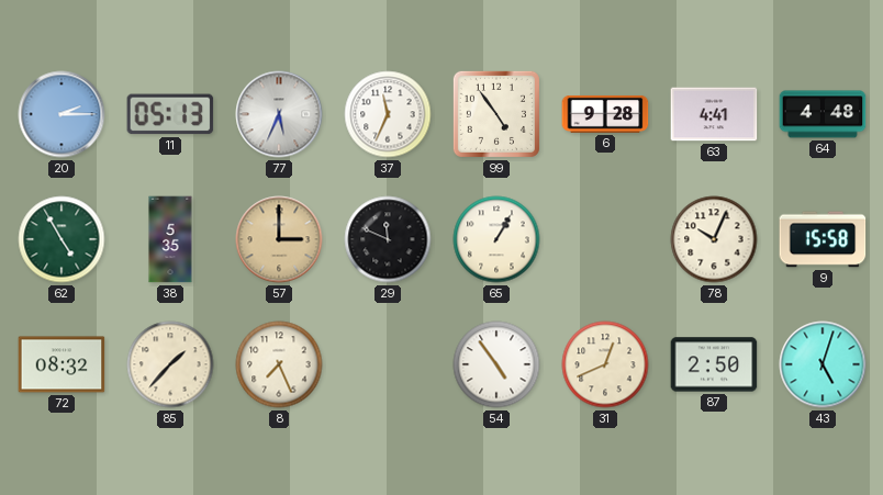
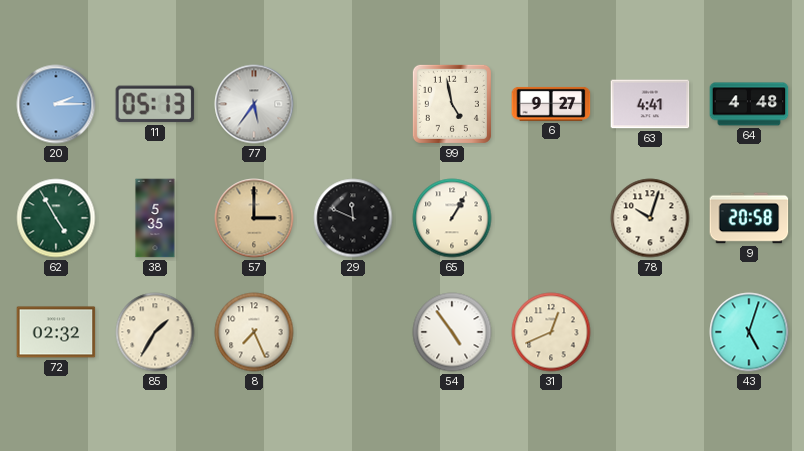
77: 5:34 -> 5:36 (254, 104)
37: 11:34 -> none (388, 114)
99: 4:54 -> 4:58 (452, 104)
6: 9:28 -> 9:27 (551, 104)
78: 10:04 -> 10:03 (650, 218)
9: 15:58 -> 20:58 (749, 218)
72: 08:32 -> 02:32 (56, 332)
85: 1:37 -> 1:35 (155, 332)
87: 2:50 -> none (714, 364)
